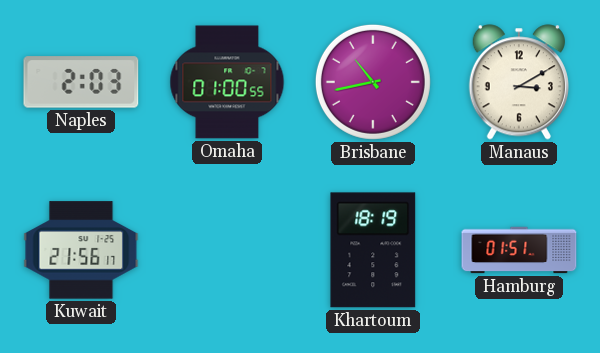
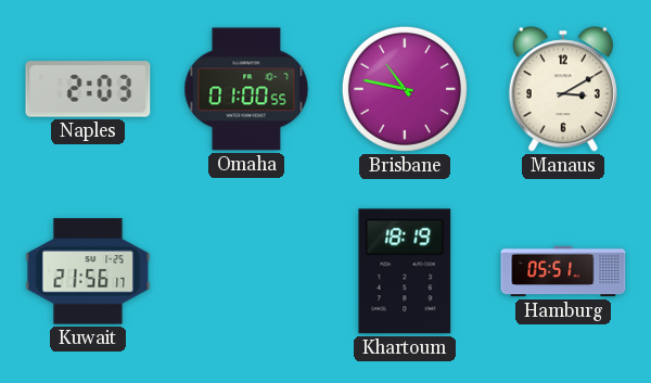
Brisbane: 10:43 -> 10:47 (405, 89)
Hamburg: 01:51 -> 05:51 (563, 271)
